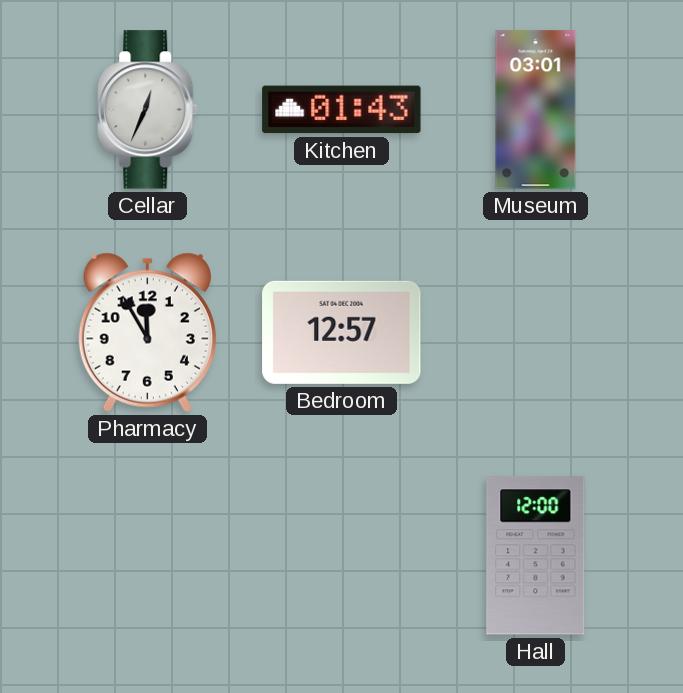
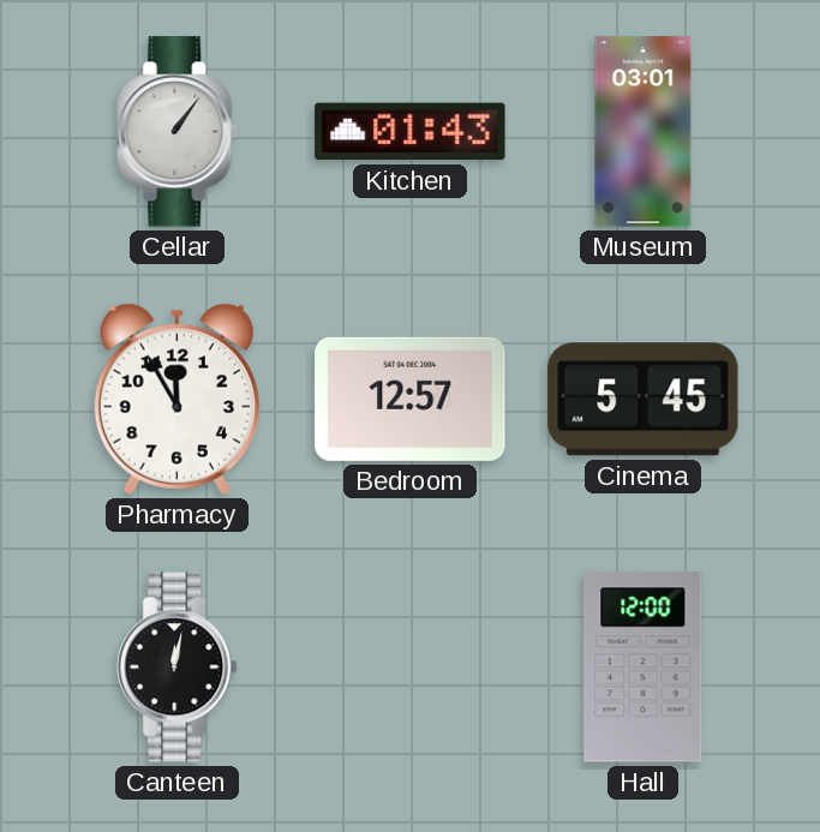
Cellar: 12:34 -> 1:06 (178, 132)
Cinema: none -> 5:45 (644, 400)
Canteen: none -> 12:02 (178, 668)
